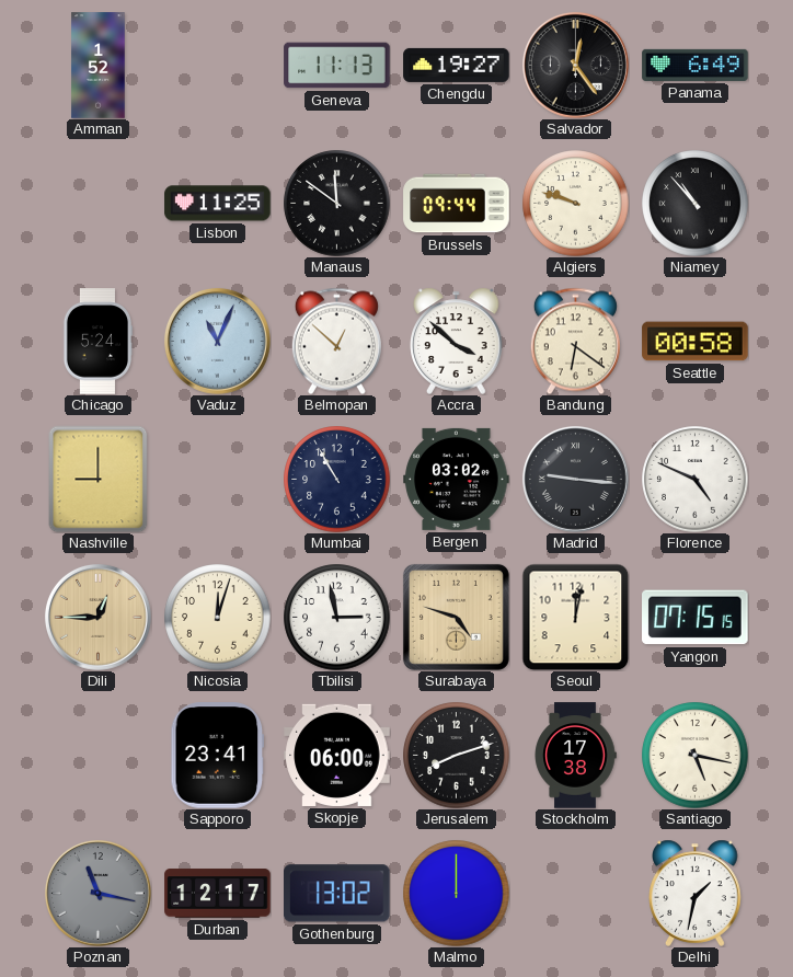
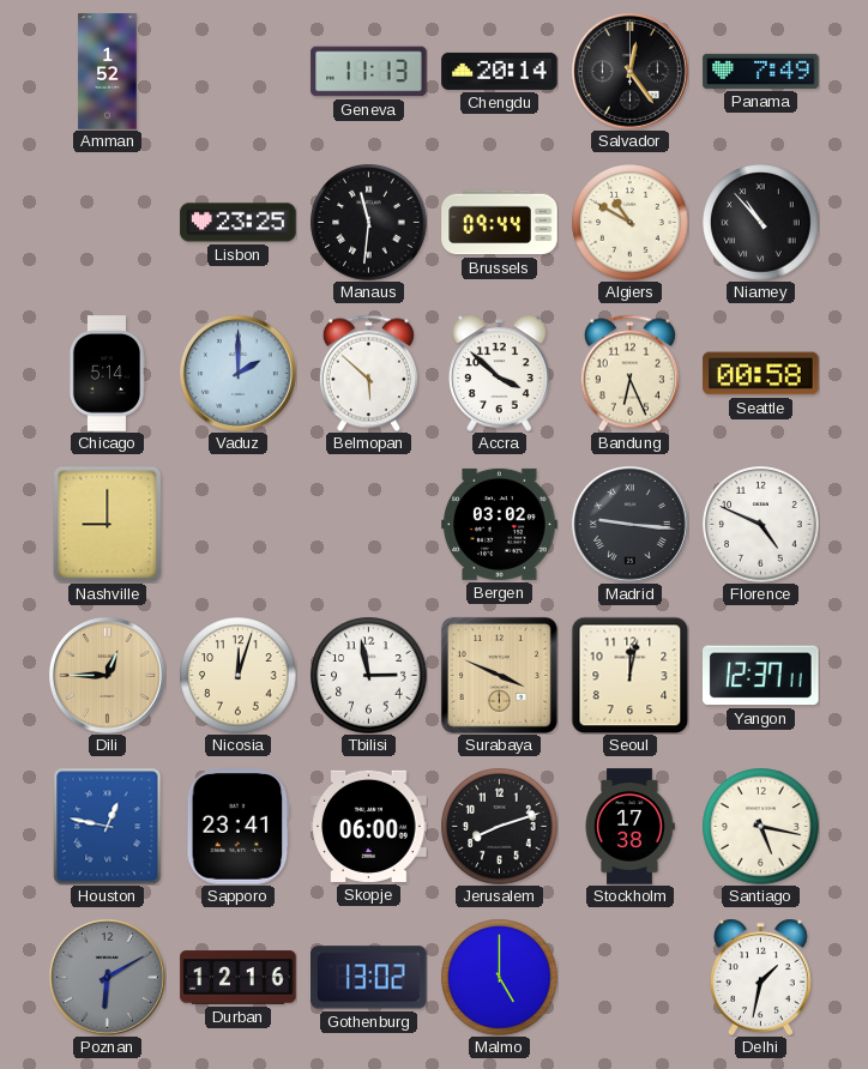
Chengdu: 19:27 -> 20:14 (500, 71)
Panama: 6:49 -> 7:49 (761, 71)
Lisbon: 11:25 -> 23:25 (239, 223)
Manaus: 11:51 -> 11:31 (369, 223)
Algiers: 9:48 -> 10:50 (631, 223)
Chicago: 5:24 -> 5:14 (106, 374)
Vaduz: 11:04 -> 2:00 (237, 373)
Belmopan: 12:52 -> 5:52 (368, 373)
Bandung: 6:21 -> 6:26 (629, 373)
Mumbai: 10:55 -> none (337, 480)
Surabaya: 4:48 -> 3:49 (499, 675)
Yangon: 07:15 -> 12:37 (761, 676)
Houston: none -> 12:47 (108, 826)
Poznan: 11:17 -> 6:10 (107, 977)
Durban: 12:17 -> 12:16 (239, 978)
Malmo: 12:00 -> 5:00 (500, 978)
